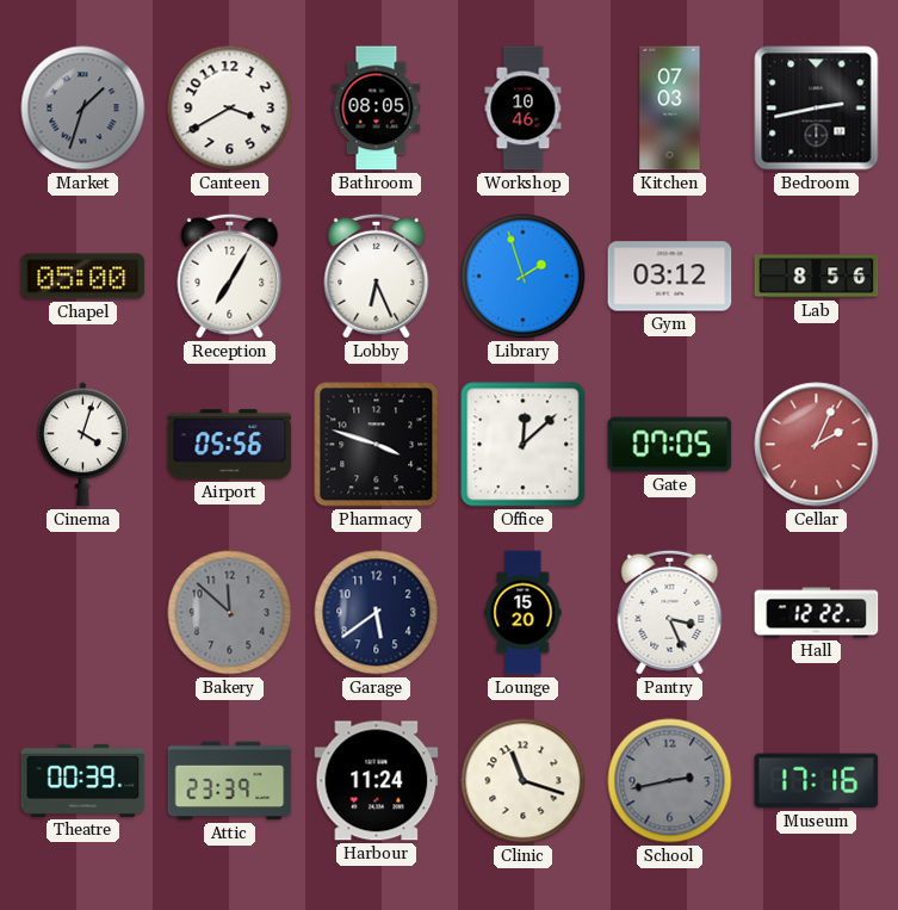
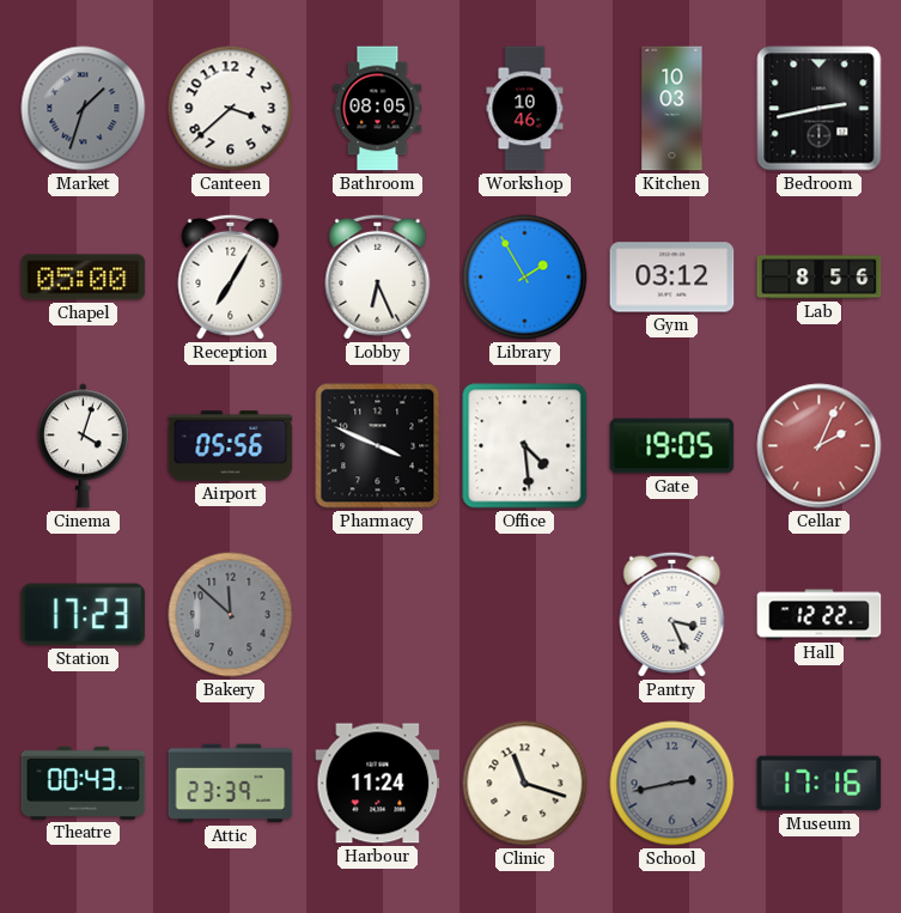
Canteen: 3:40 -> 3:38 (231, 109)
Kitchen: 07:03 -> 10:03 (672, 109)
Library: 1:57 -> 1:55 (525, 278)
Pharmacy: 3:48 -> 3:49 (378, 446)
Office: 12:08 -> 4:29 (525, 446)
Gate: 07:05 -> 19:05 (672, 446)
Station: none -> 17:23 (84, 615)
Garage: 5:39 -> none (377, 613)
Lounge: 15:20 -> none (524, 613)
Theatre: 00:39 -> 00:43 (84, 783)
